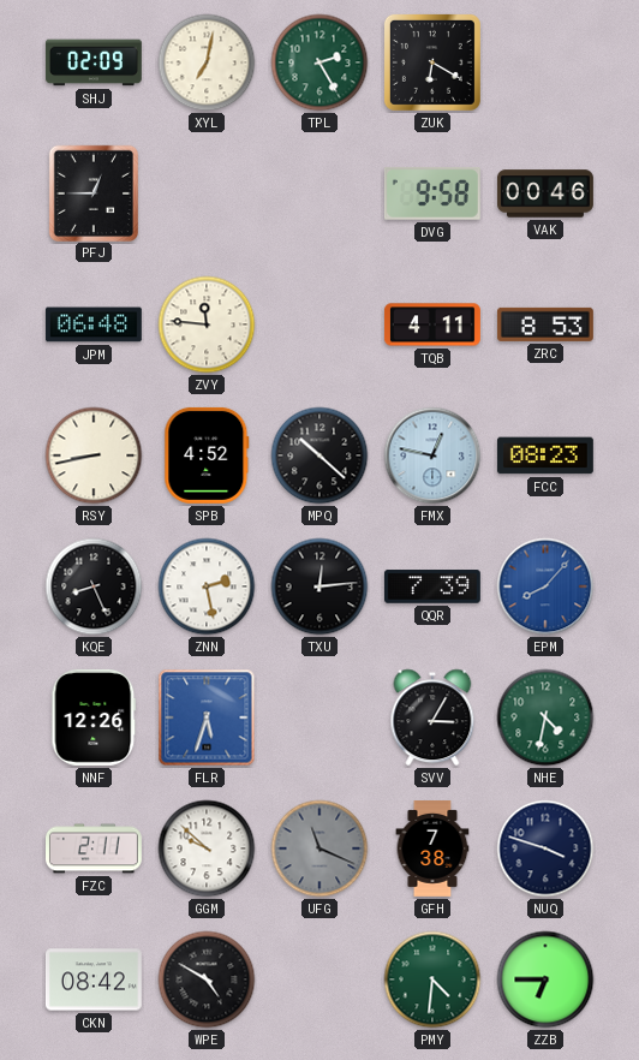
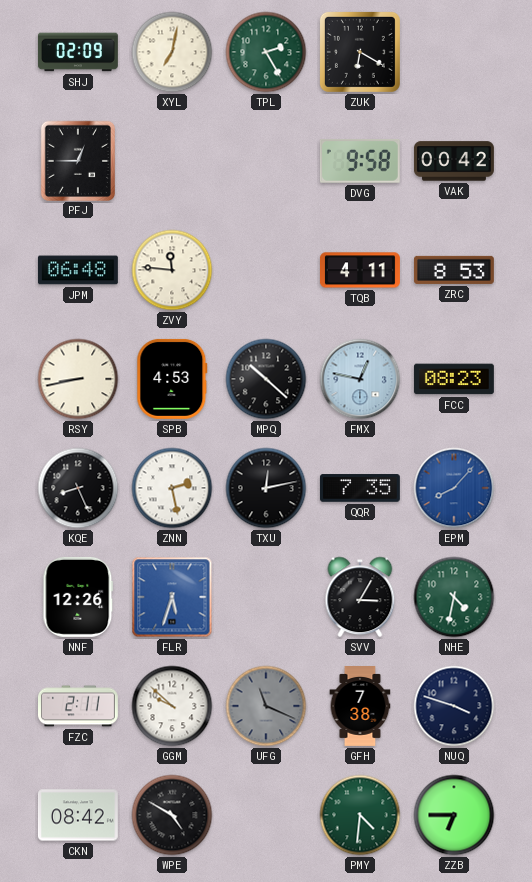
VAK: 00:46 -> 00:42 (455, 161)
SPB: 4:52 -> 4:53 (172, 379)
TXU: 12:14 -> 12:13 (266, 488)
QQR: 7:39 -> 7:35 (360, 488)
